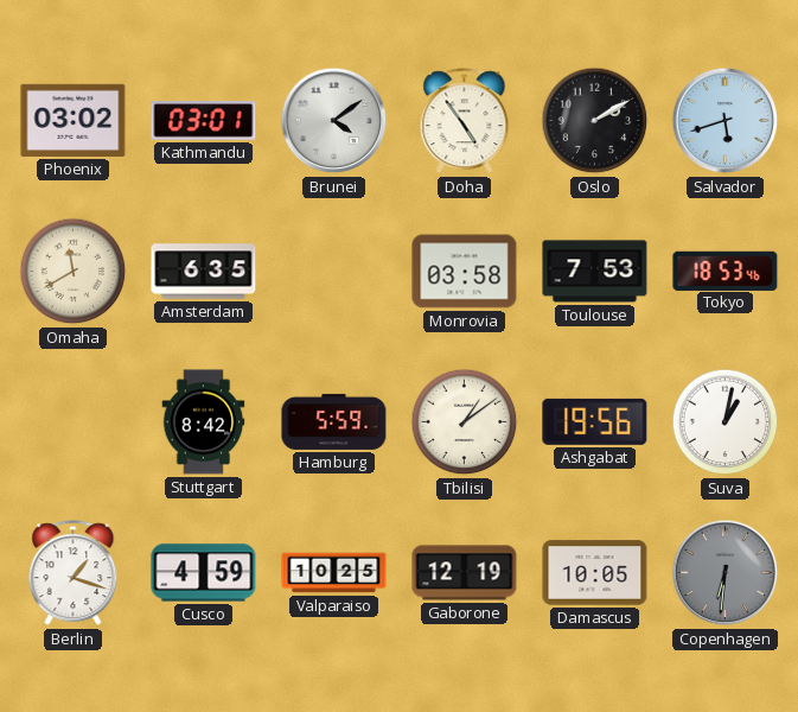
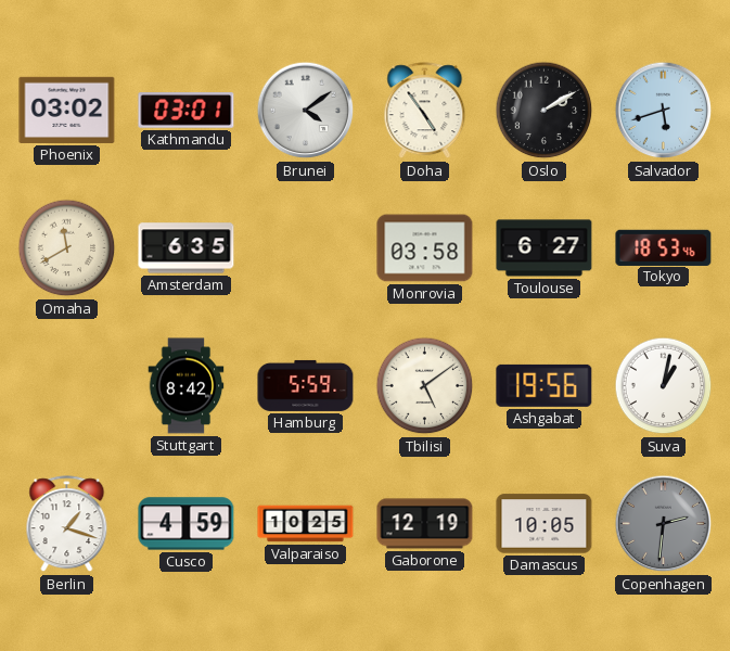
Toulouse: 7:53 -> 6:27 (545, 248)
Tbilisi: 1:09 -> 5:09 (425, 386)
Copenhagen: 6:31 -> 2:31 (664, 524)
